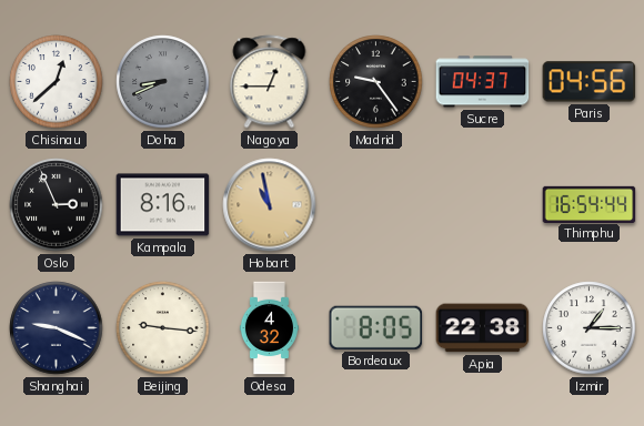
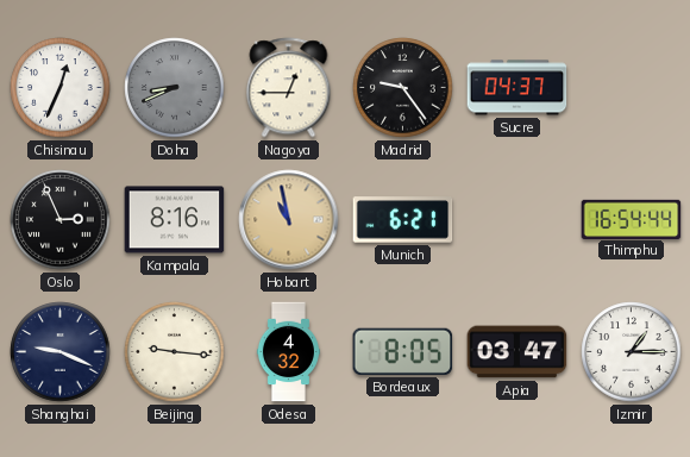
Chisinau: 12:38 -> 12:34 (61, 88)
Paris: 04:56 -> none (590, 82)
Munich: none -> 6:21 (403, 220)
Apia: 22:38 -> 03:47 (517, 352)
